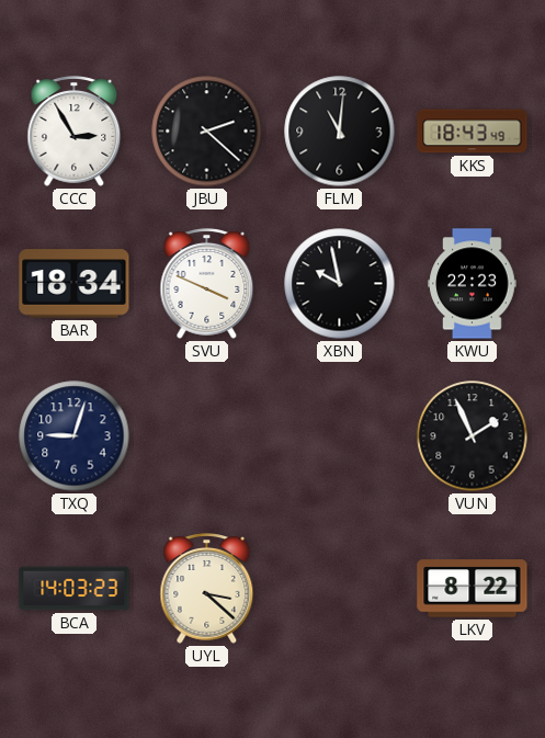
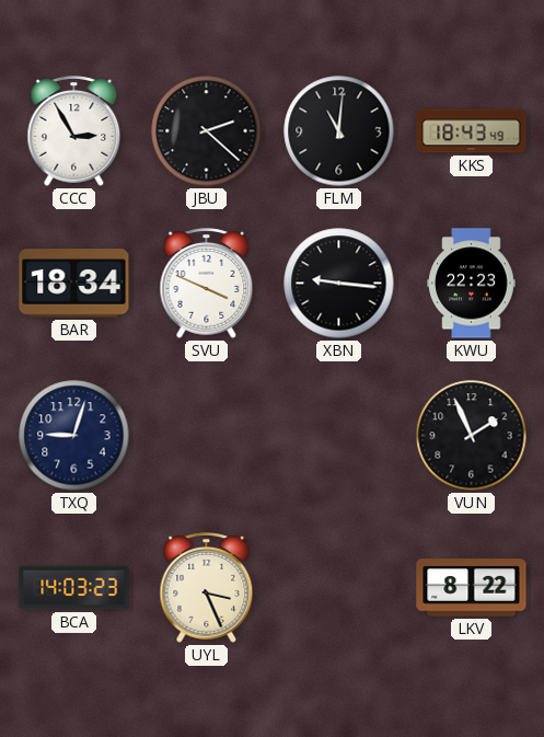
XBN: 9:58 -> 9:16 (339, 284)
UYL: 3:22 -> 3:26 (207, 588)
